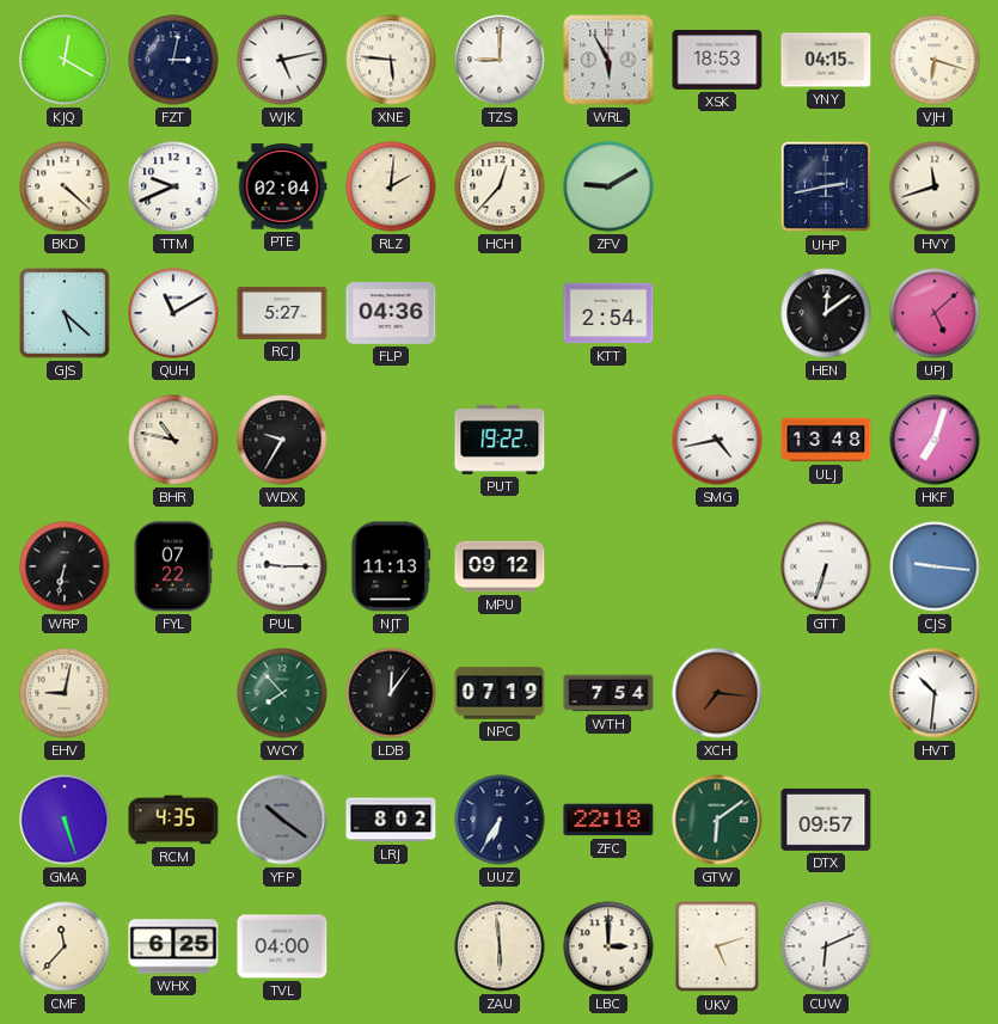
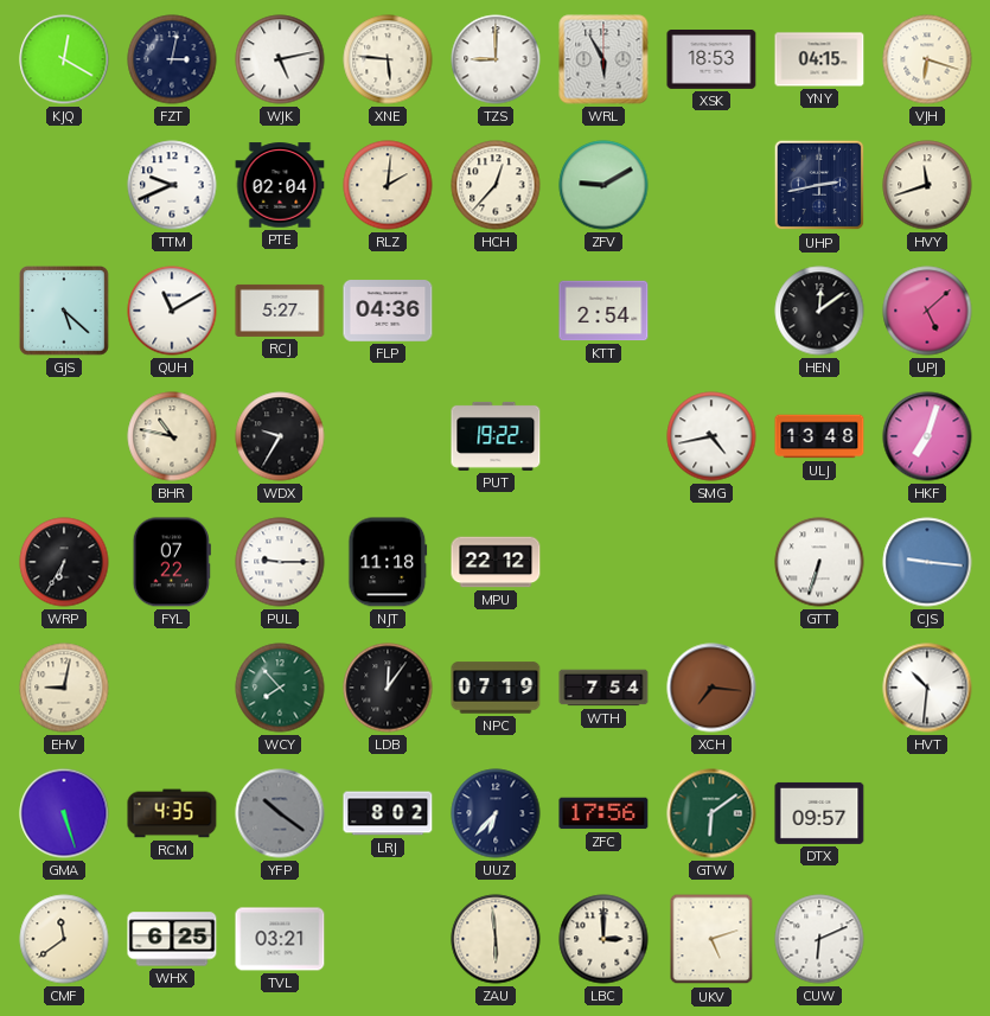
BKD: 4:22 -> none (65, 186)
WRP: 6:32 -> 6:35 (64, 562)
NJT: 11:13 -> 11:18 (388, 562)
MPU: 09:12 -> 22:12 (496, 562)
UUZ: 6:35 -> 6:37 (496, 813)
ZFC: 22:18 -> 17:56 (603, 813)
CMF: 11:37 -> 11:39 (64, 939)
TVL: 04:00 -> 03:21 (280, 939)
